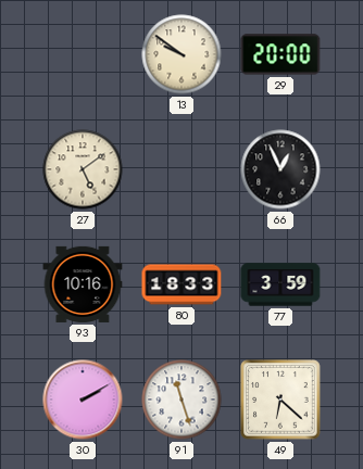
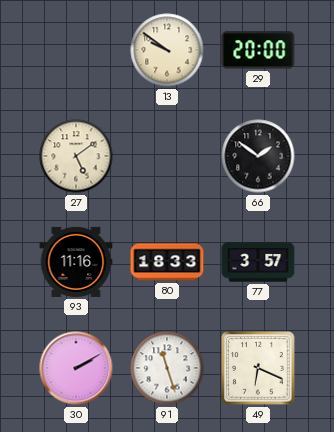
66: 12:56 -> 1:51 (258, 156)
93: 10:16 -> 11:16 (76, 262)
77: 3:59 -> 3:57 (258, 262)
49: 6:22 -> 6:19 (258, 368)
